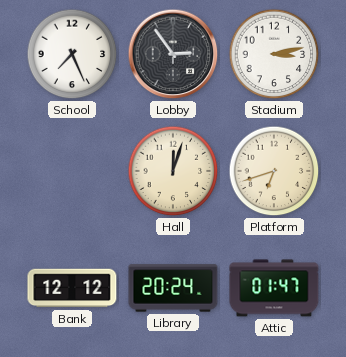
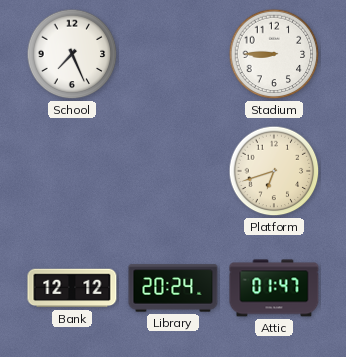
Lobby: 2:54 -> none (173, 54)
Stadium: 3:13 -> 8:45 (274, 54)
Hall: 12:03 -> none (173, 171)
